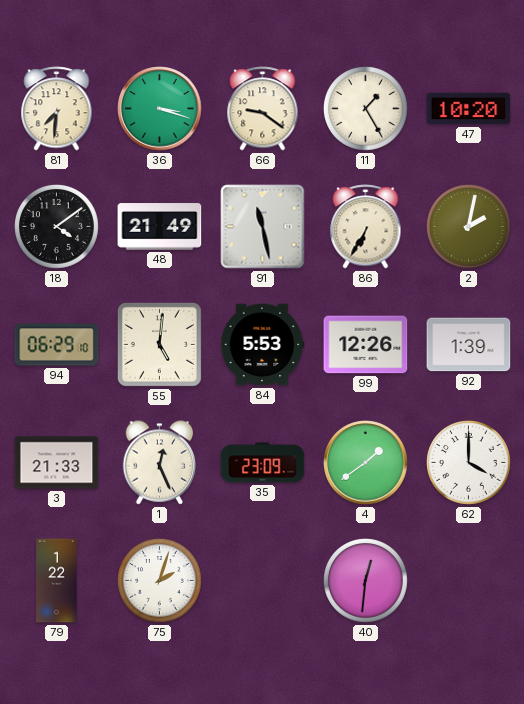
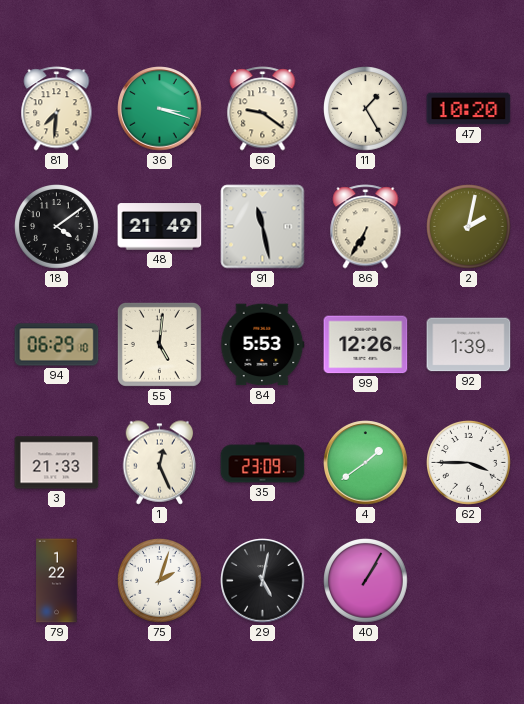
62: 4:00 -> 3:45 (469, 463)
29: none -> 5:02 (263, 581)
40: 12:31 -> 1:05 (366, 581)
